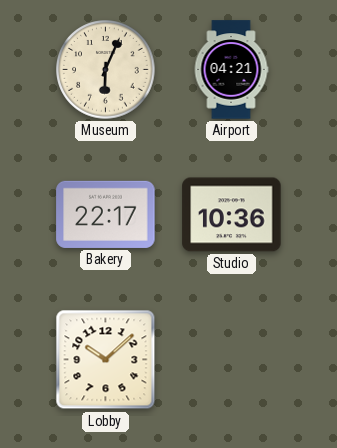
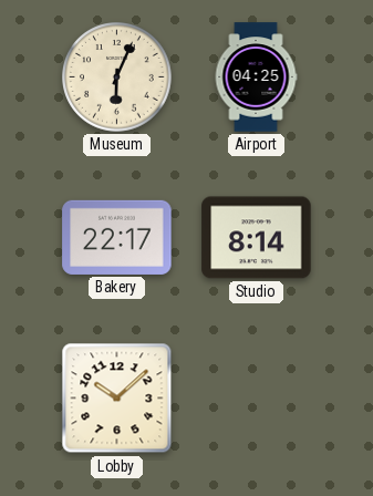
Airport: 04:21 -> 04:25 (256, 77)
Studio: 10:36 -> 8:14 (257, 238)
